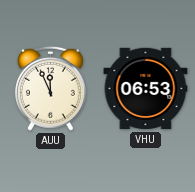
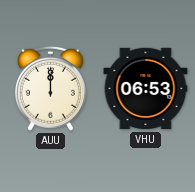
AUU: 11:56 -> 12:00 (50, 88)
